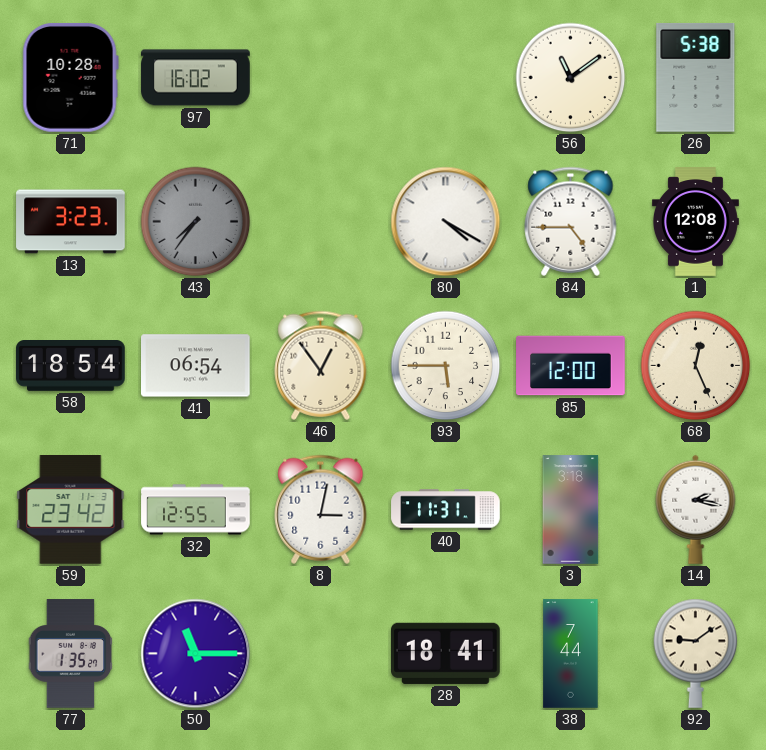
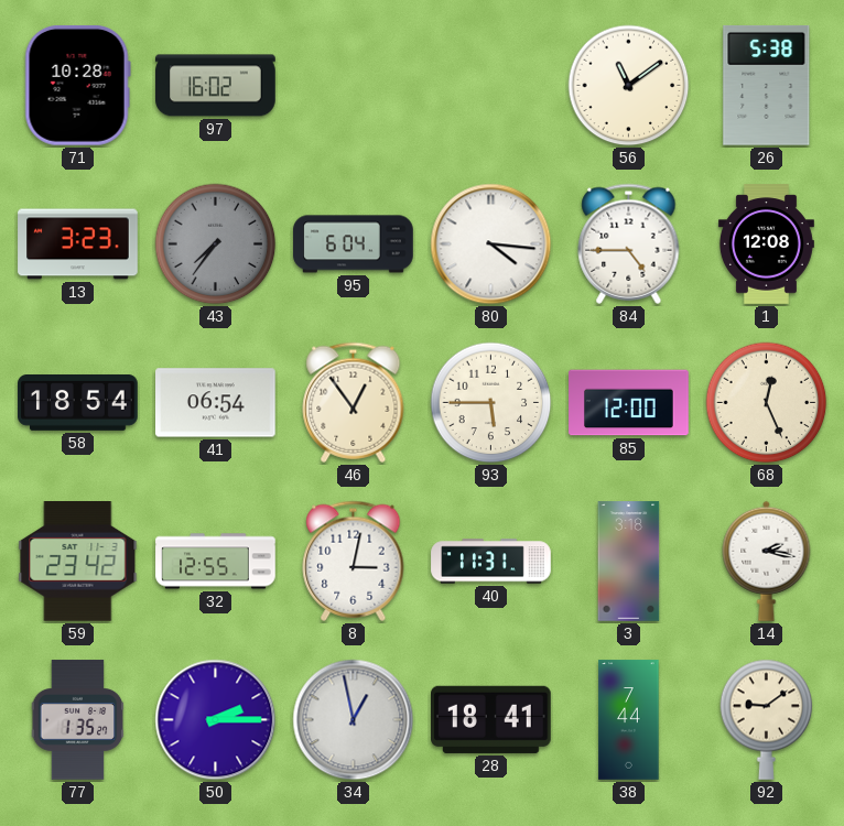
95: none -> 6:04 (354, 244)
80: 4:20 -> 4:16 (491, 244)
50: 11:15 -> 2:15 (216, 720)
34: none -> 12:58 (354, 720)
